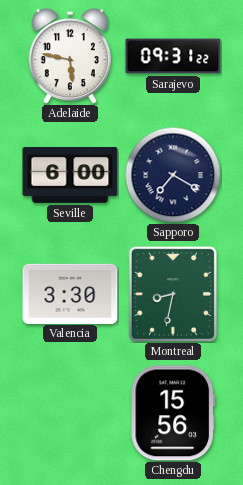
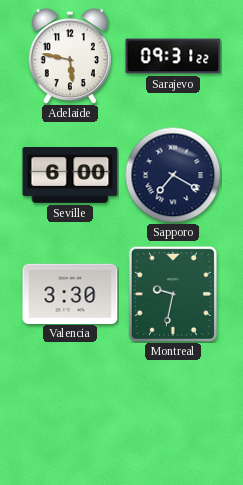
Montreal: 8:32 -> 9:32 (173, 294)
Chengdu: 15:56 -> none (173, 413)
